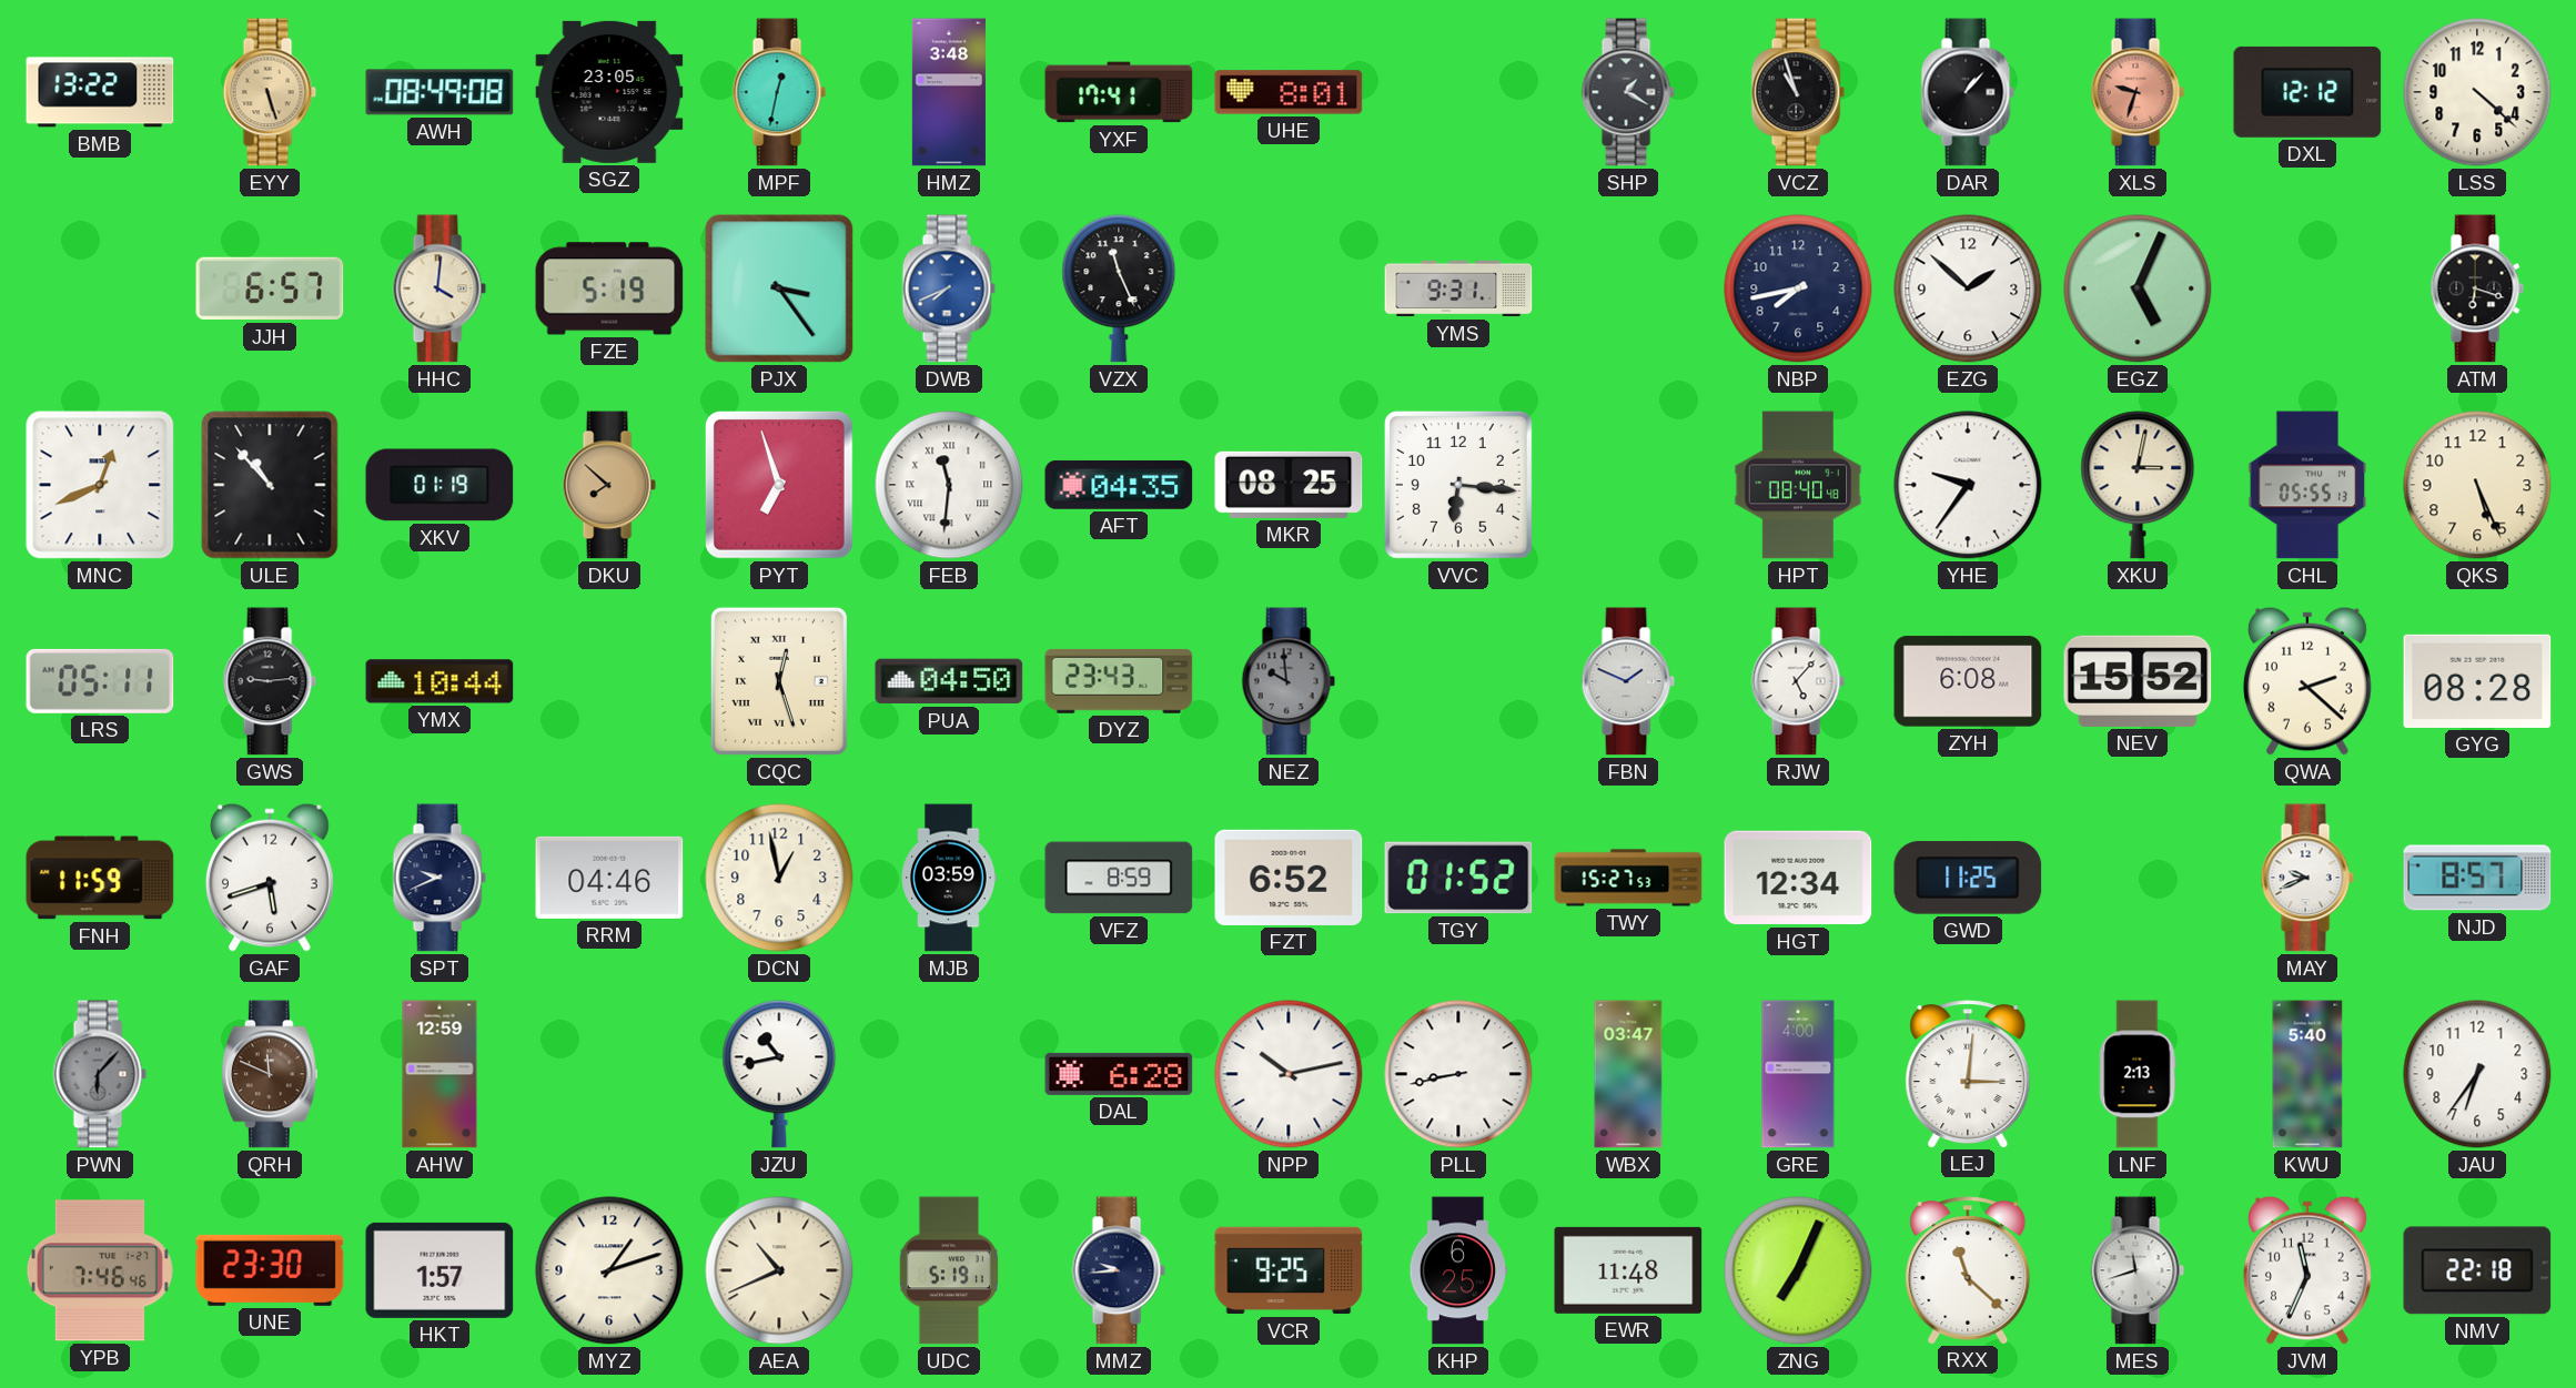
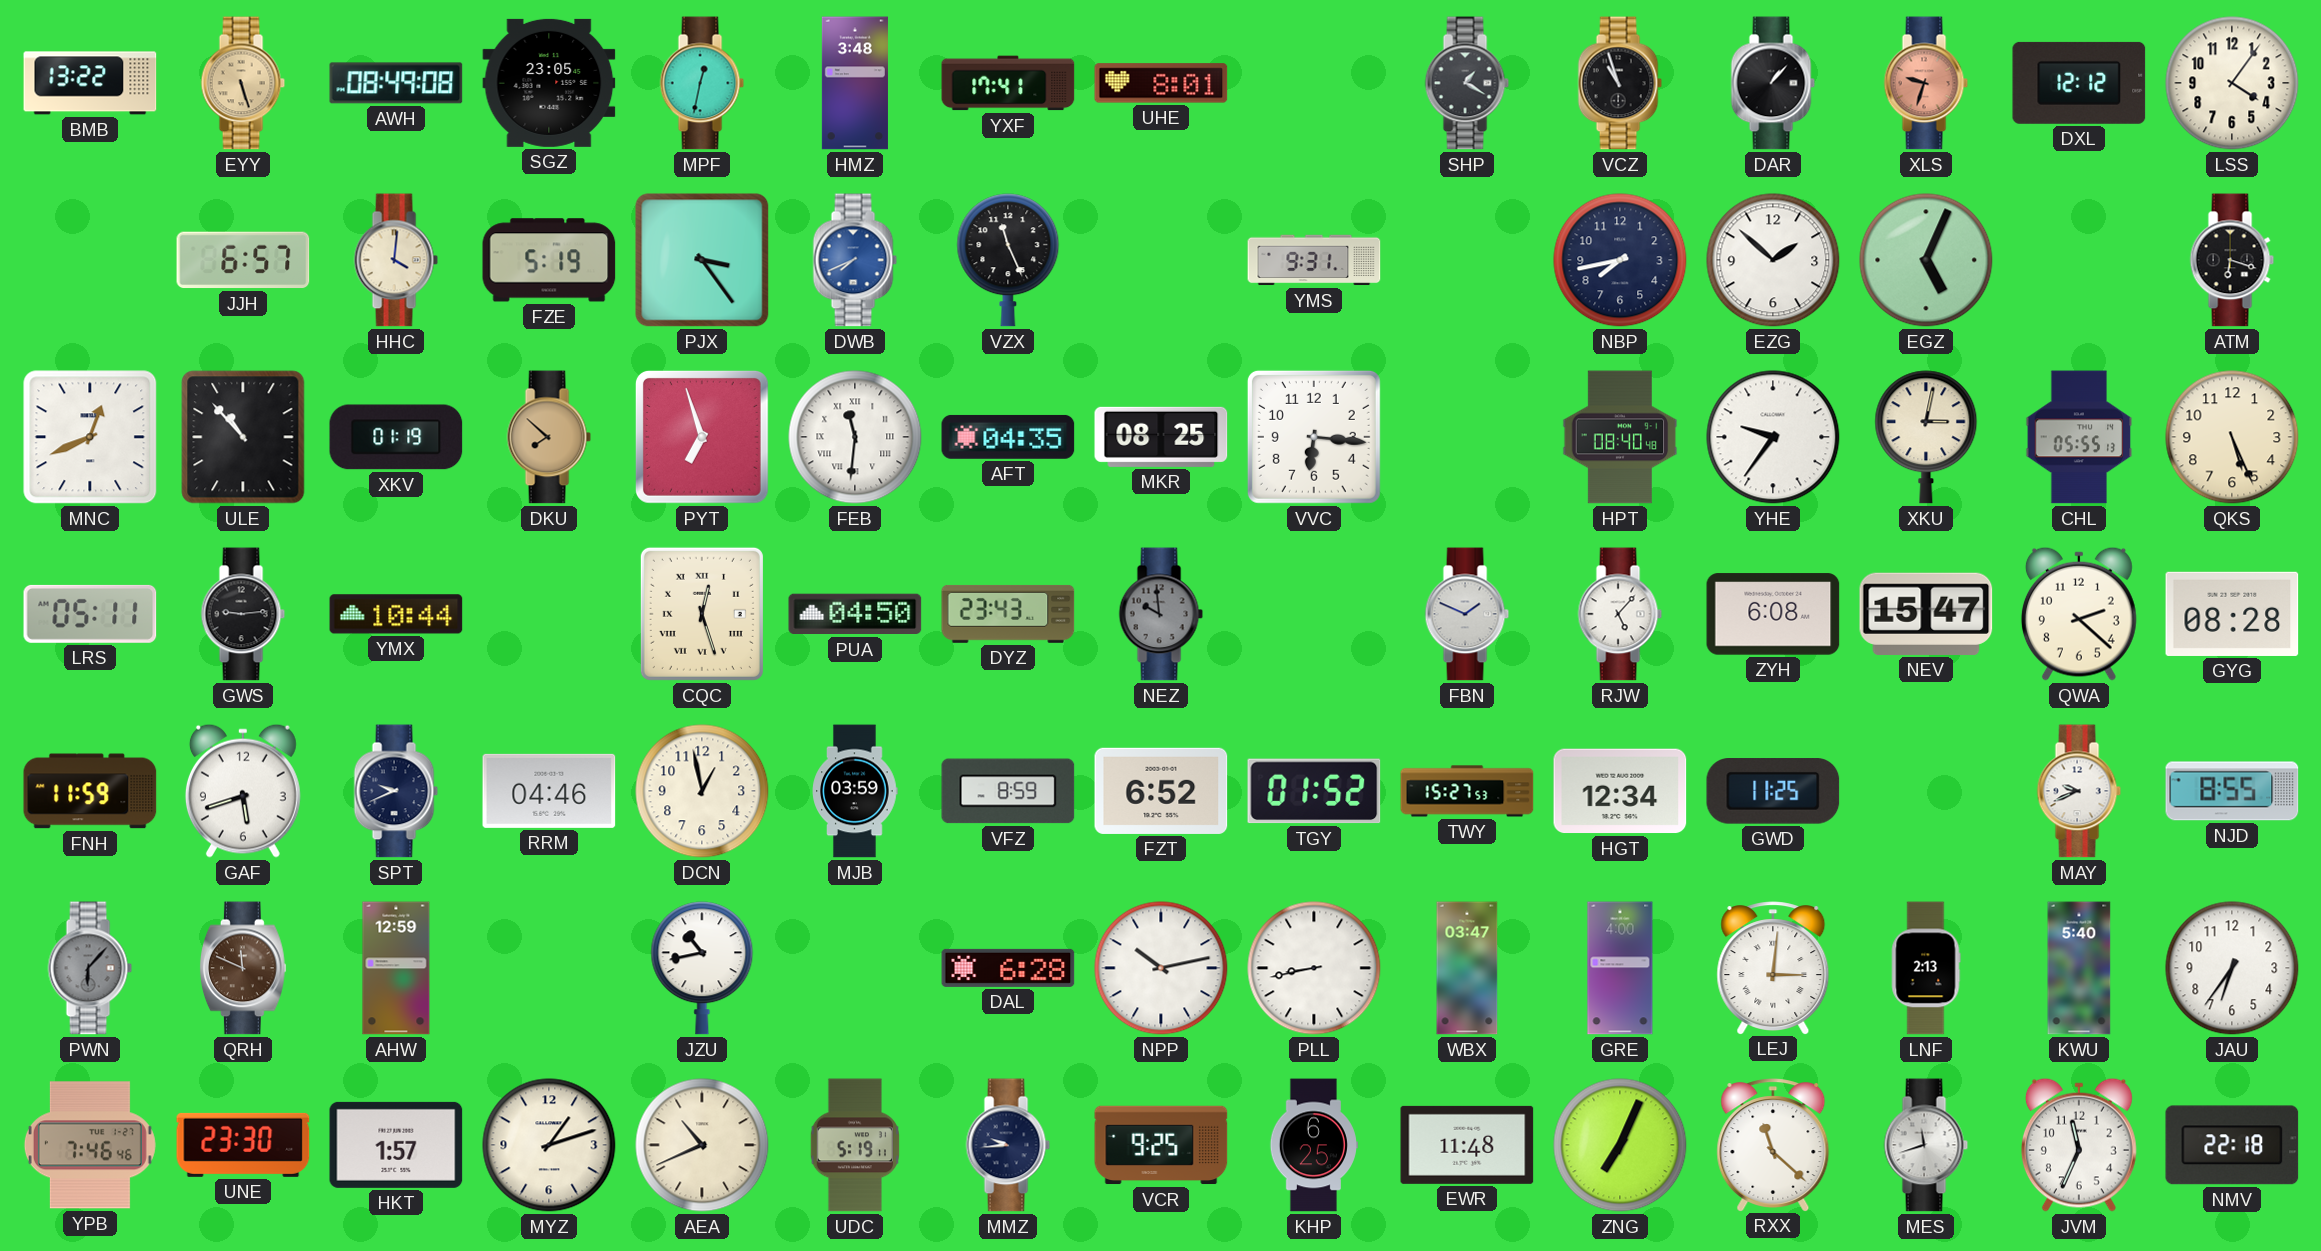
LSS: 4:22 -> 4:06 (2232, 83)
NEV: 15:52 -> 15:47 (1926, 614)
NJD: 8:57 -> 8:55 (2232, 791)
